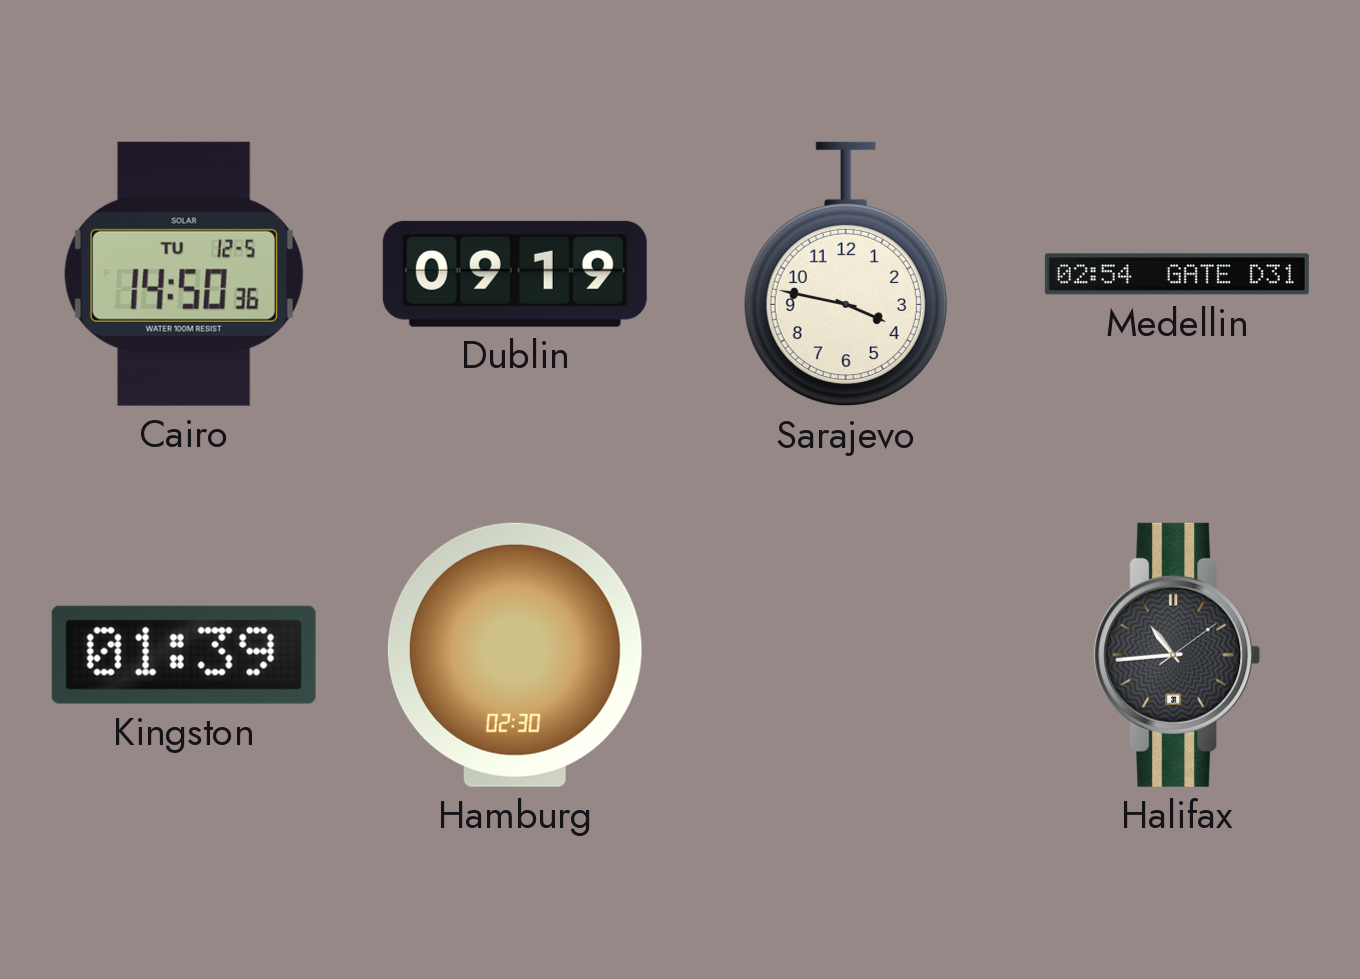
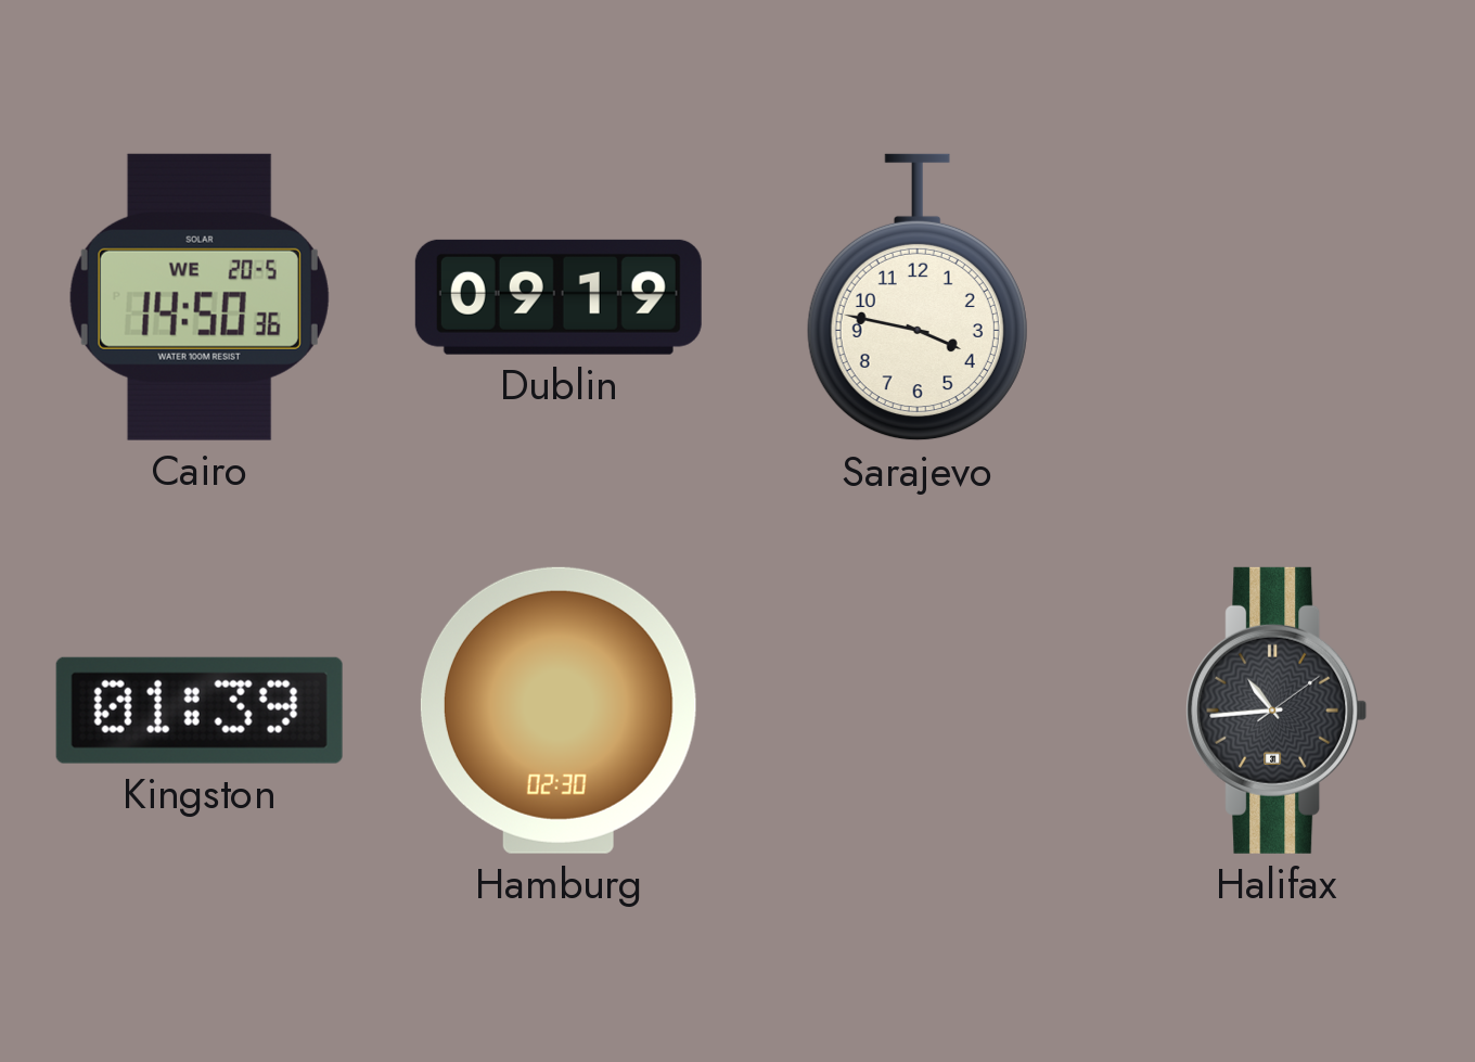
Cairo date: TU 12-5 -> WE 20-5 (200, 297)
Medellin: 02:54 -> none (1177, 274)
